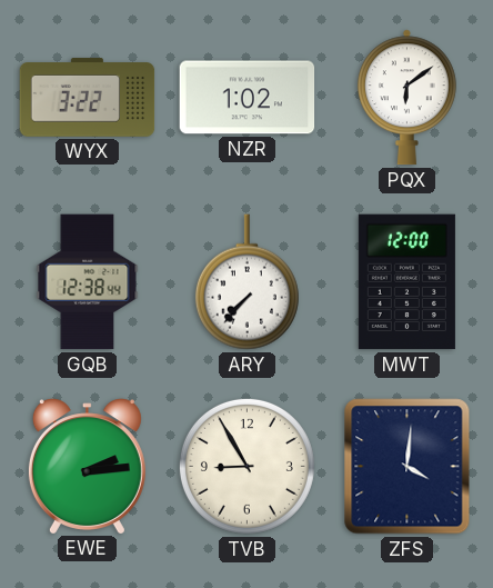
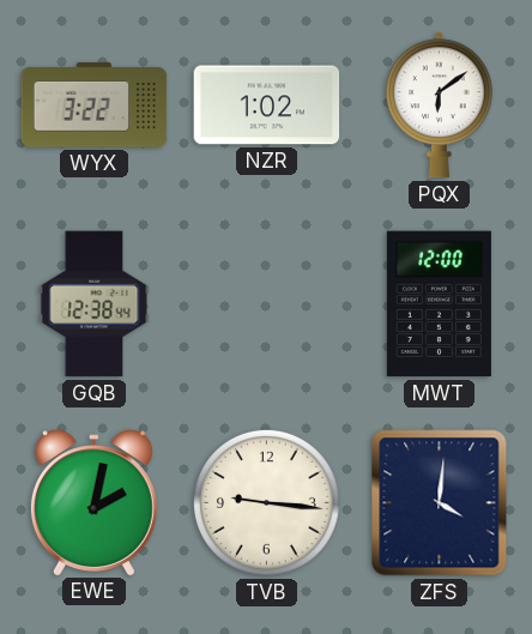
ARY: 7:37 -> none (247, 282)
EWE: 2:14 -> 2:02 (93, 502)
TVB: 8:55 -> 9:16 (266, 502)
